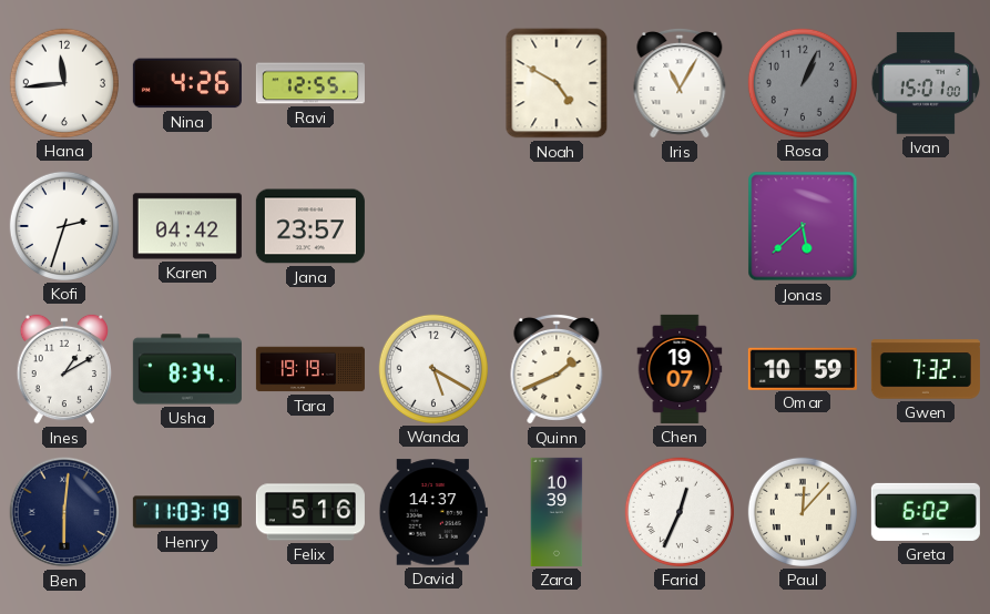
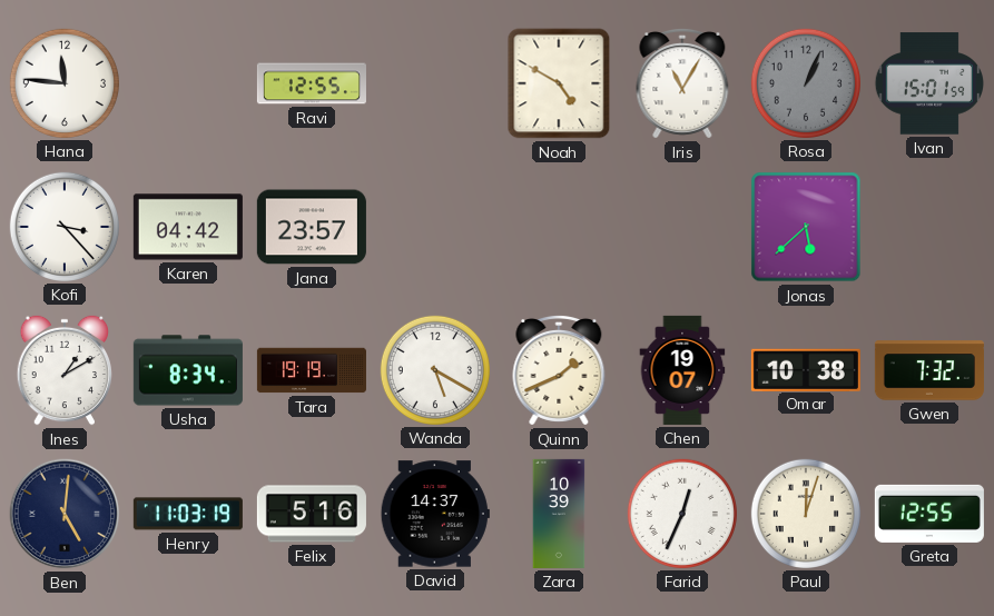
Hana: 11:44 -> 11:46 (65, 83)
Nina: 4:26 -> none (187, 83)
Ivan: 15:01:00 -> 15:01:59 (928, 83)
Kofi: 2:33 -> 3:23 (65, 227)
Omar: 10:59 -> 10:38 (806, 369)
Ben: 6:01 -> 5:01 (65, 514)
Paul: 12:07 -> 12:03 (806, 514)
Greta: 6:02 -> 12:55 (929, 514)
